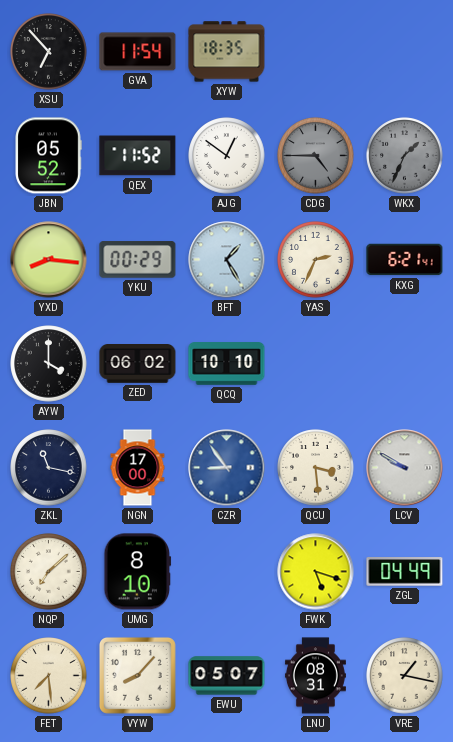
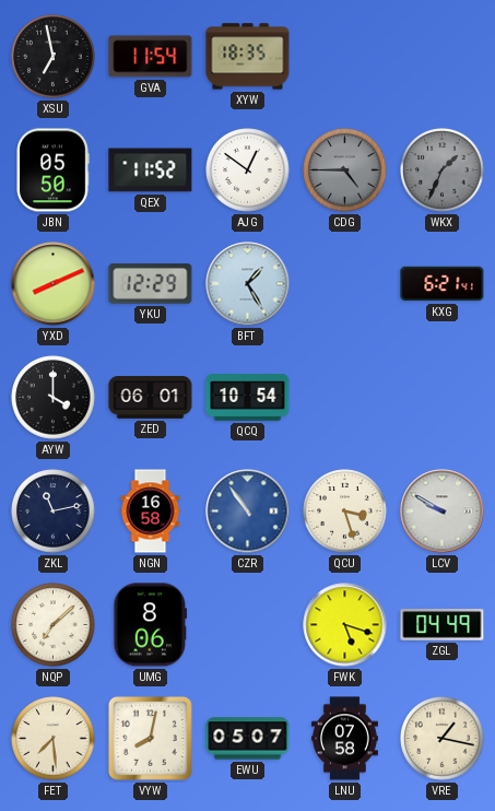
XSU: 6:53 -> 6:58 (54, 57)
JBN: 05:52 -> 05:50 (52, 171)
YXD: 8:16 -> 8:11 (54, 284)
YKU: 00:29 -> 12:29 (151, 284)
YAS: 2:34 -> none (316, 260)
ZED: 06:02 -> 06:01 (151, 398)
QCQ: 10:10 -> 10:54 (248, 398)
ZKL: 11:17 -> 11:13 (54, 512)
NGN: 17:00 -> 16:58 (151, 512)
CZR: 8:54 -> 10:54 (248, 512)
QCU: 3:29 -> 3:27 (345, 512)
UMG: 8:10 -> 8:06 (151, 625)
VYW: 8:07 -> 8:02 (150, 738)
LNU: 08:31 -> 07:58 (344, 739)
